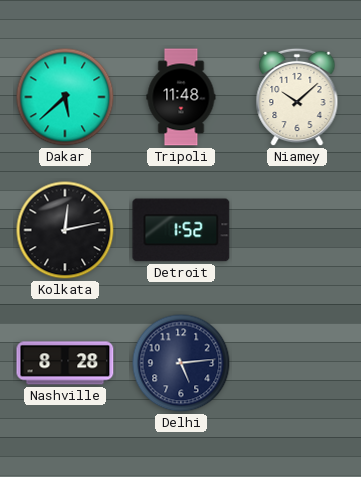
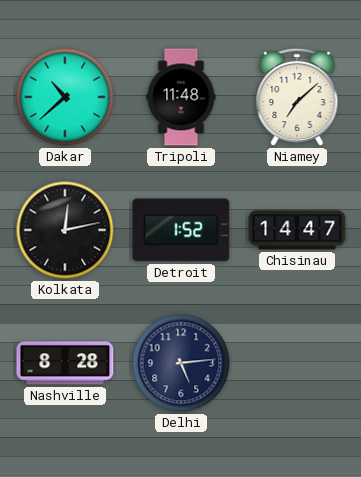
Dakar: 5:38 -> 10:38 (65, 97)
Niamey: 10:08 -> 7:08 (297, 97)
Chisinau: none -> 14:47 (297, 230)
